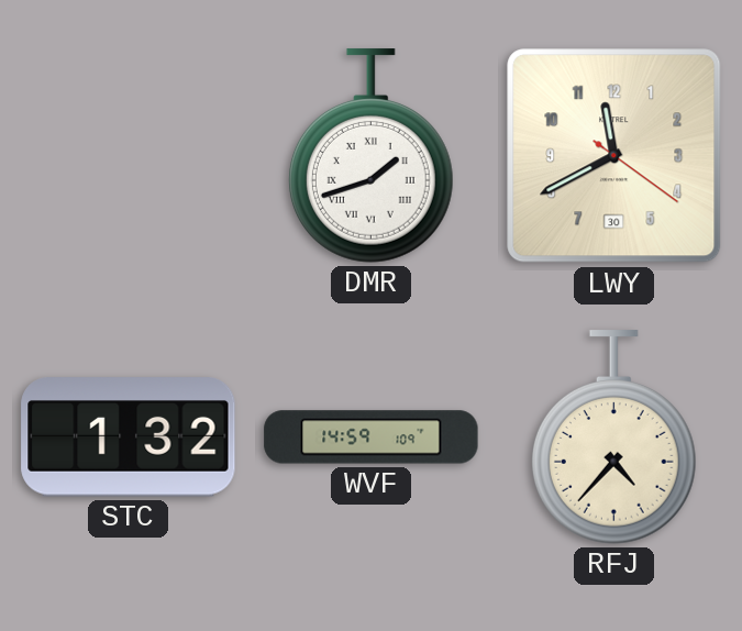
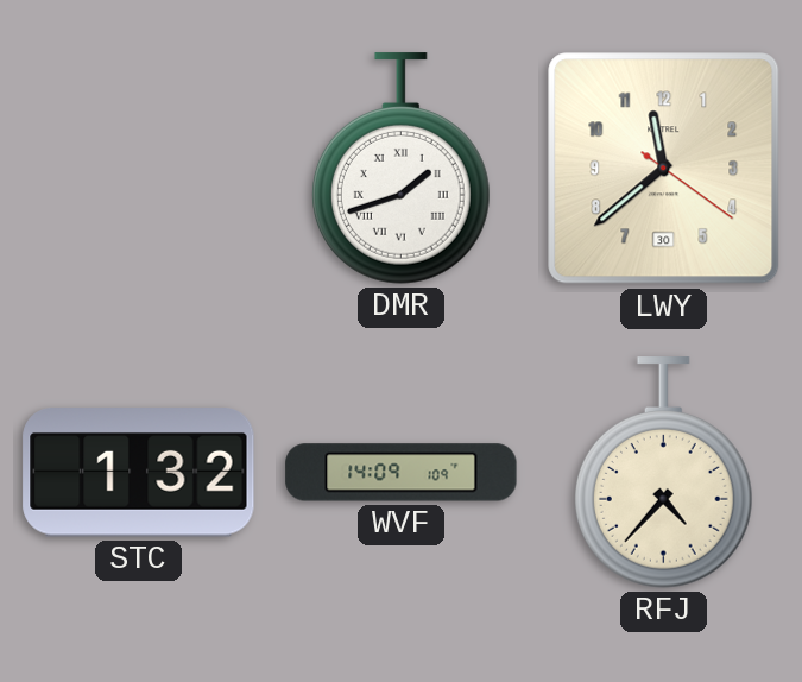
LWY: 11:40 -> 11:38 (664, 169)
WVF: 14:59 -> 14:09 (402, 473)
